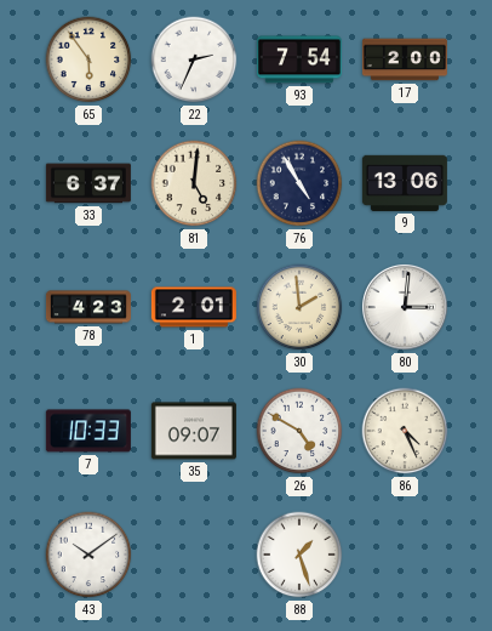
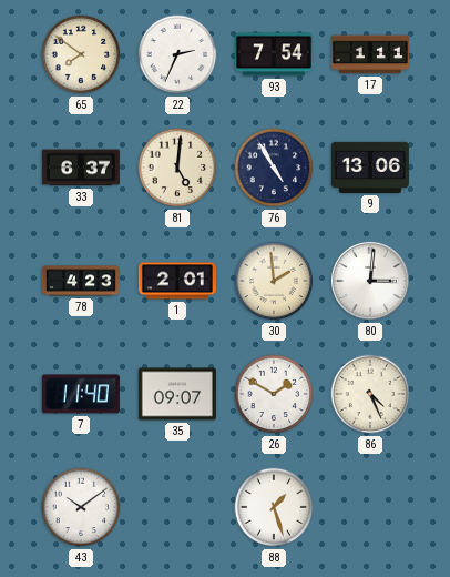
65: 5:54 -> 7:51 (81, 54)
17: 2:00 -> 1:11 (370, 54)
7: 10:33 -> 11:40 (81, 394)
26: 4:50 -> 1:50 (274, 394)
